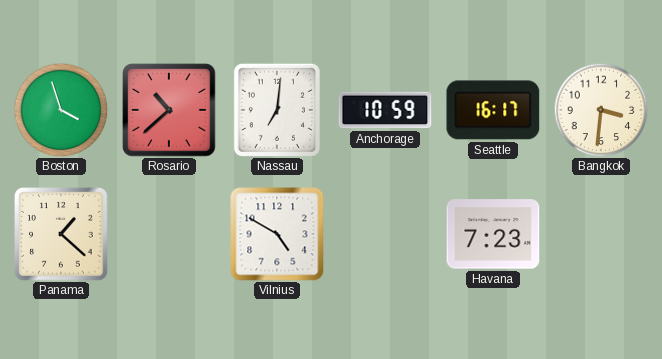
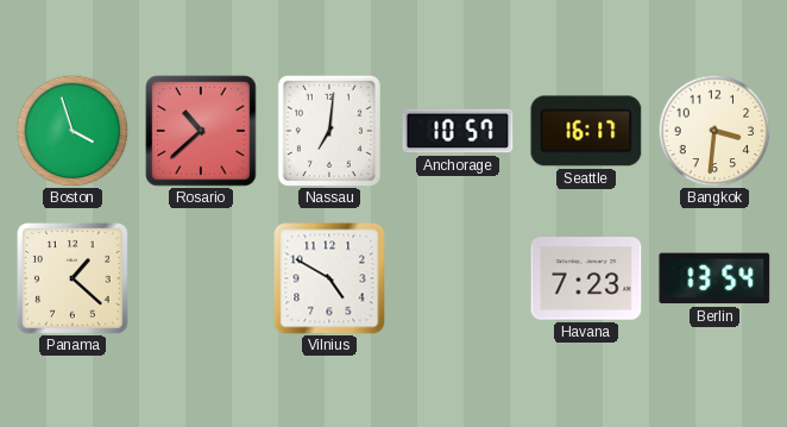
Anchorage: 10:59 -> 10:57 (458, 131)
Berlin: none -> 13:54 (714, 278)
